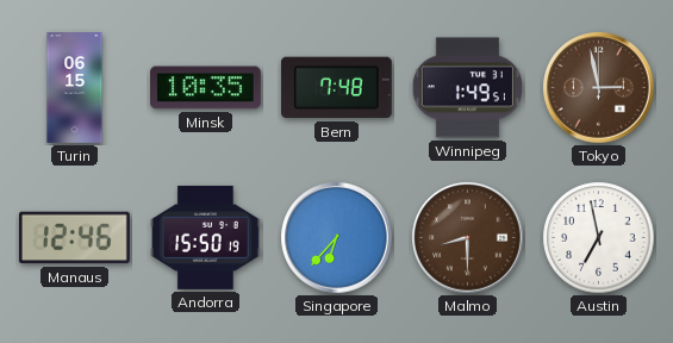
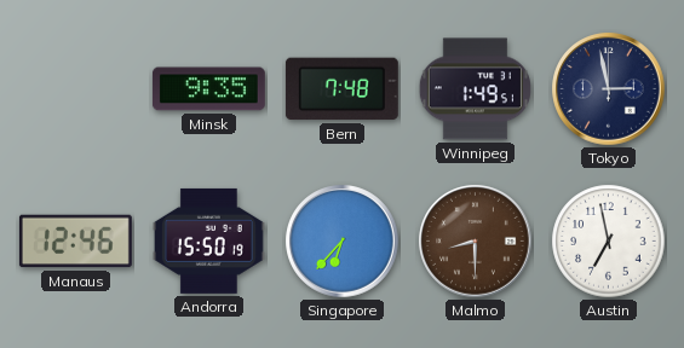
Turin: 06:15 -> none (75, 88)
Minsk: 10:35 -> 9:35 (208, 89)
Tokyo dial: brown -> navy (609, 89)
